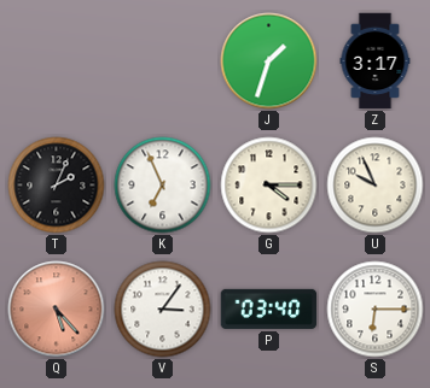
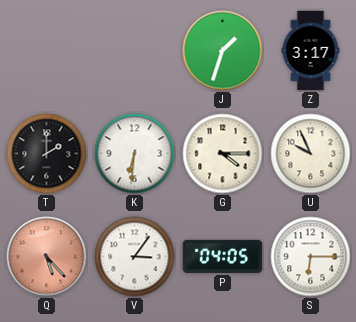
T: 2:04 -> 2:00 (47, 154)
K: 6:56 -> 6:31 (135, 154)
P: 03:40 -> 04:05 (223, 256)
